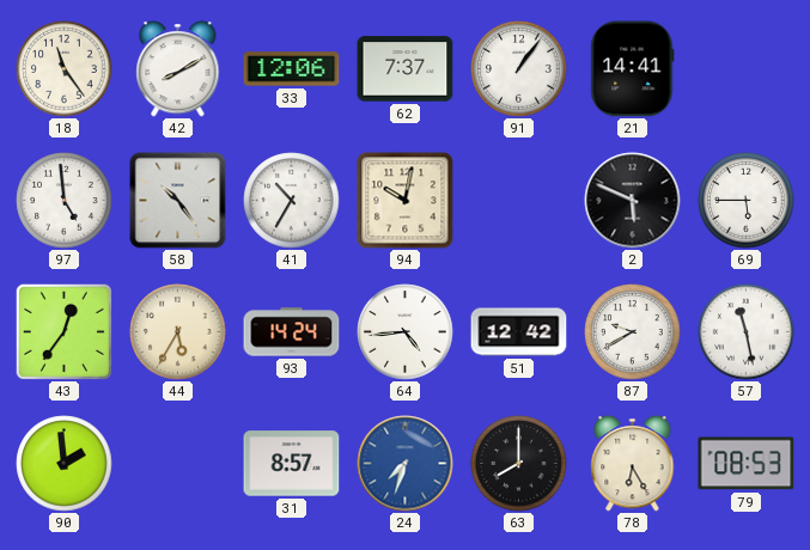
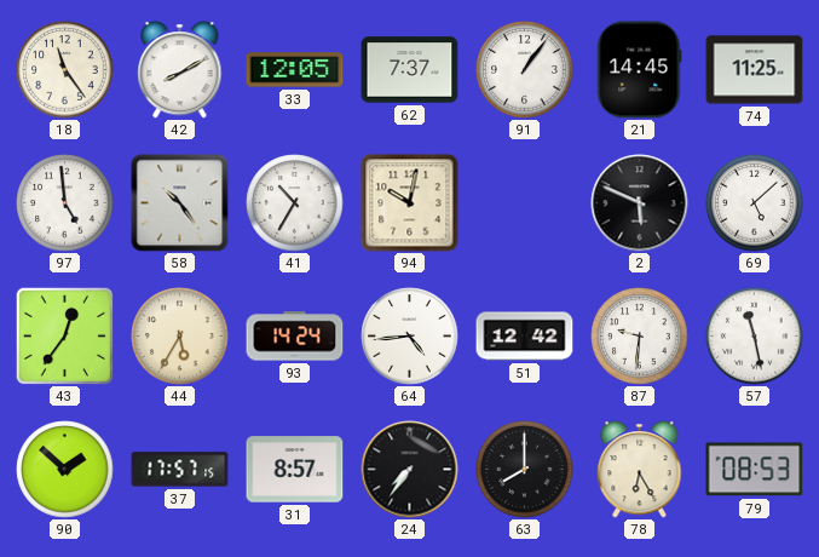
33: 12:06 -> 12:05 (295, 70)
21: 14:41 -> 14:45 (640, 70)
74: none -> 11:25 (755, 70)
69: 5:45 -> 5:08 (755, 203)
87: 9:40 -> 9:31 (640, 337)
90: 1:59 -> 1:52 (65, 470)
37: none -> 17:57 (180, 470)
24: 7:33 -> 7:36 (410, 470)
24 dial: blue -> black (410, 470)
